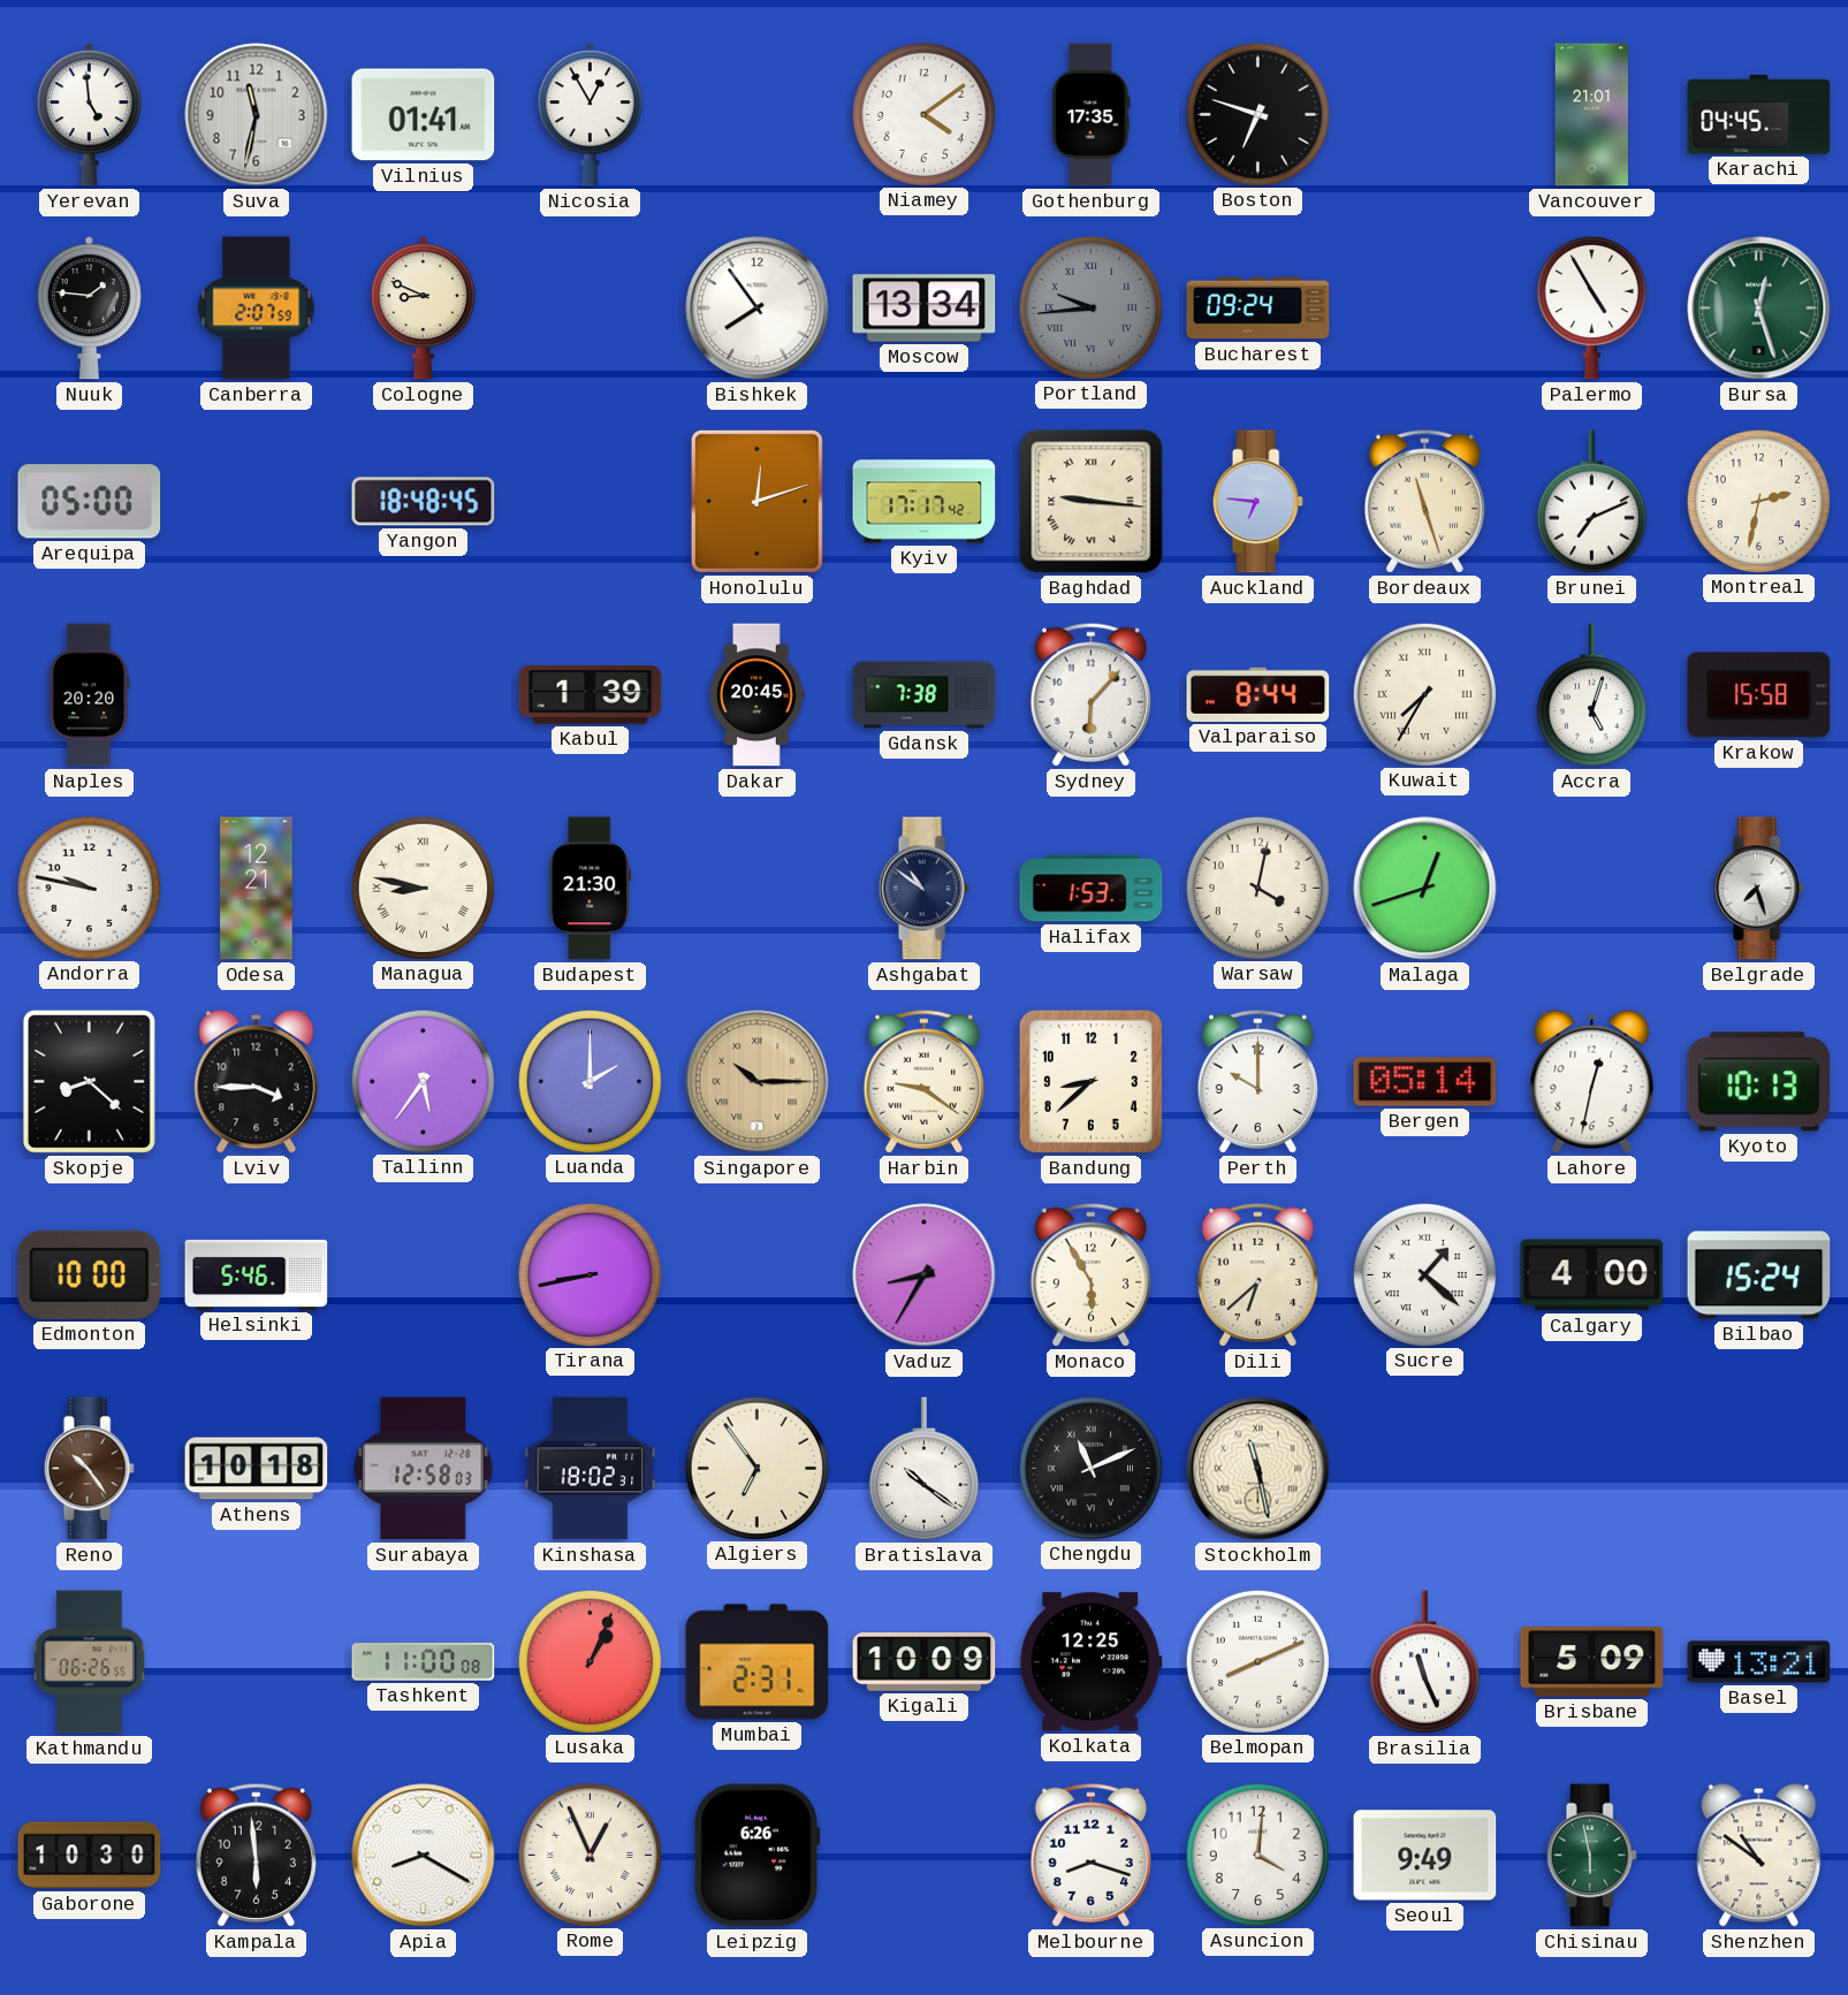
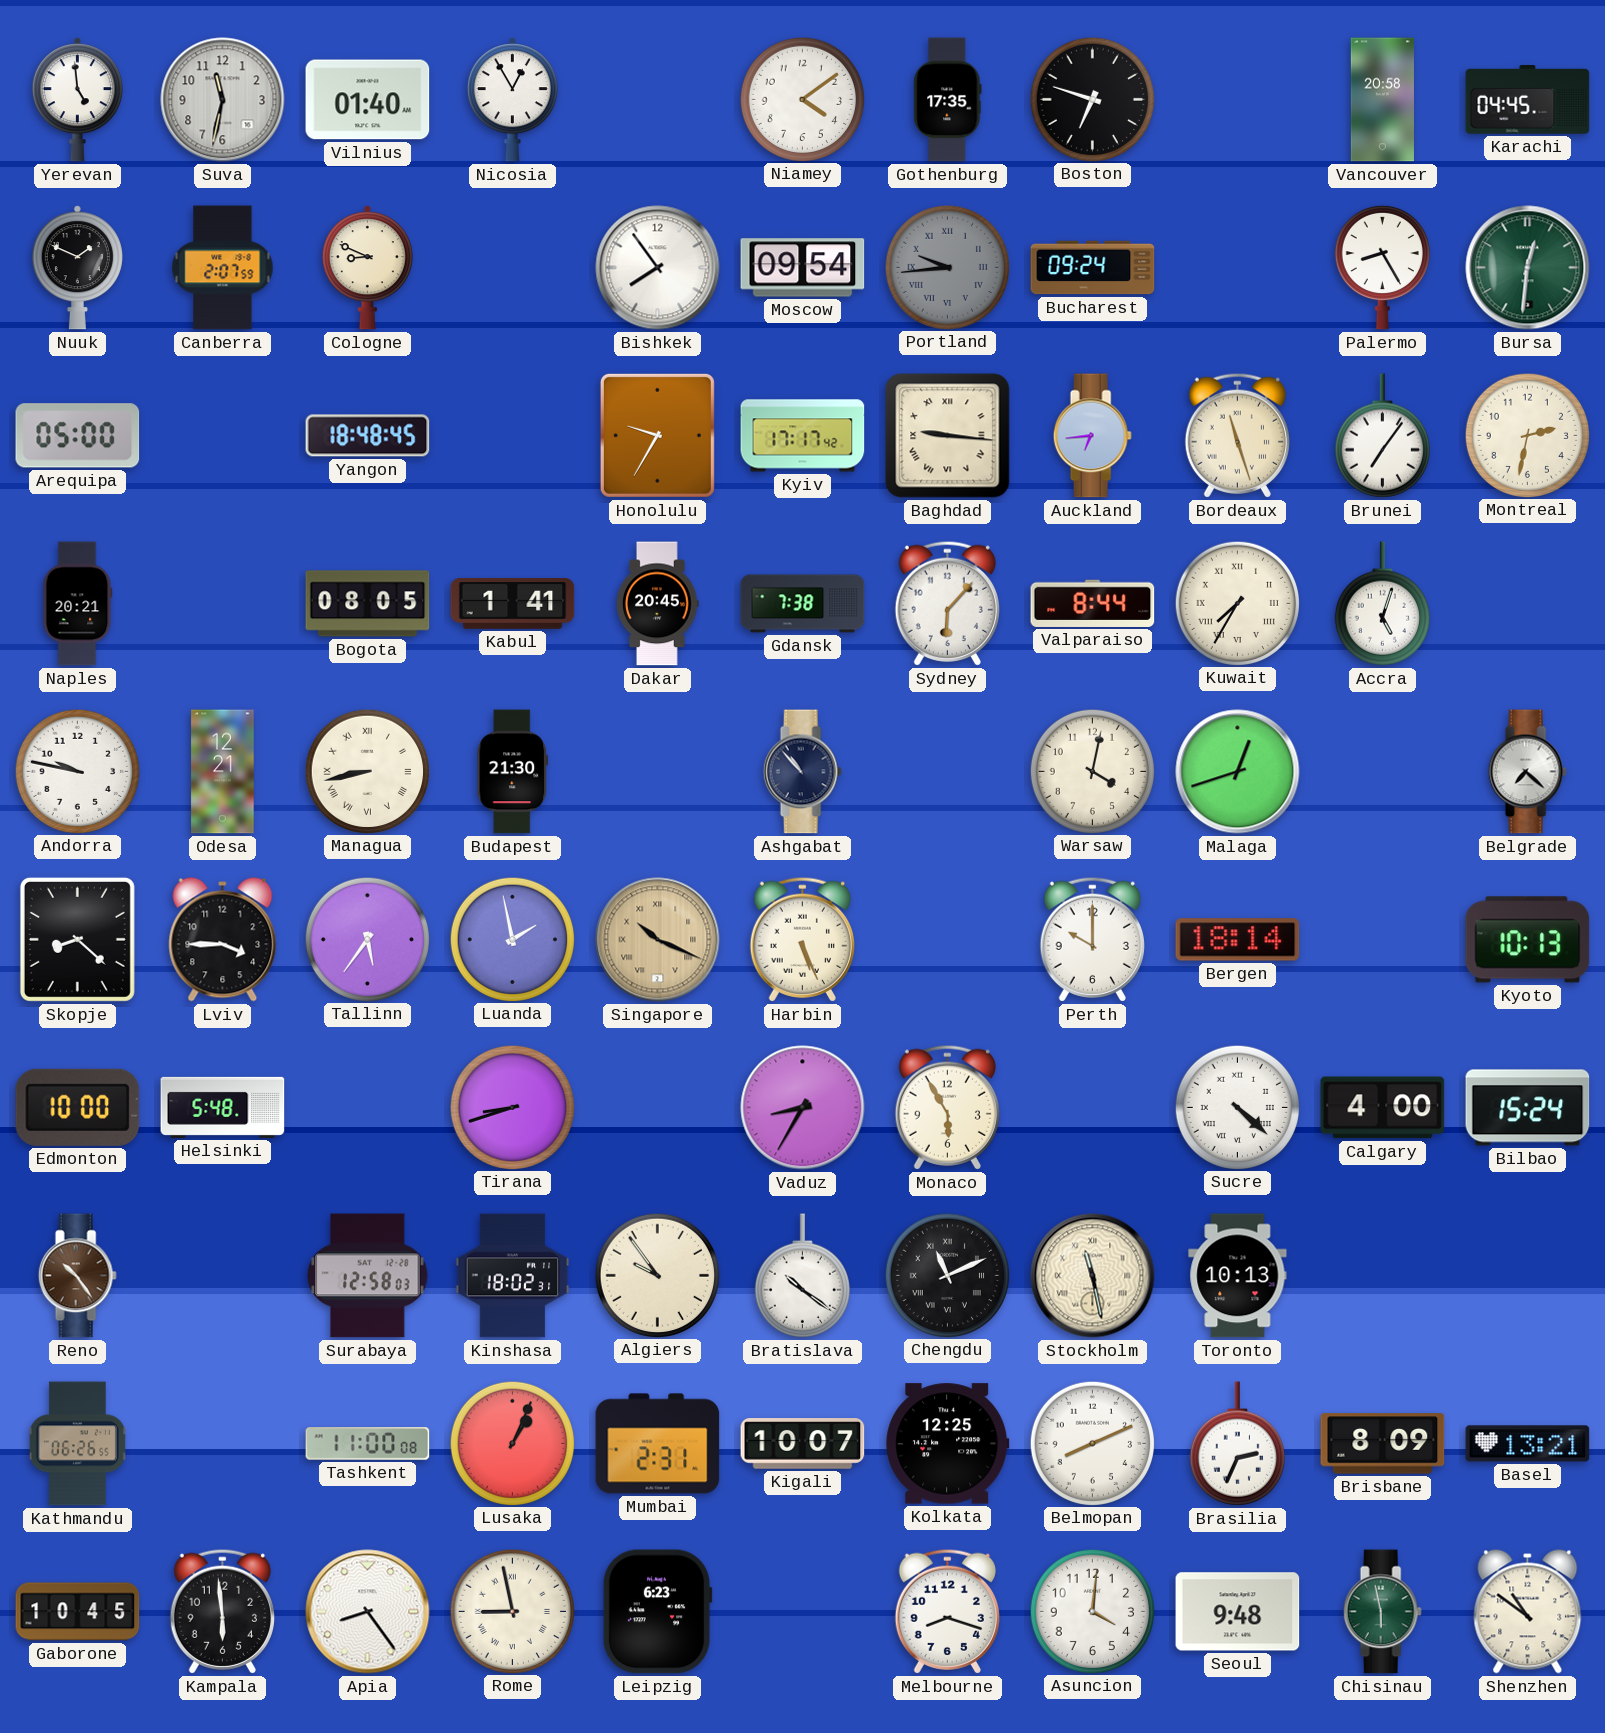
Vilnius: 01:41 -> 01:40 (368, 100)
Vancouver: 21:01 -> 20:58 (1382, 100)
Nuuk: 1:46 -> 1:49 (77, 268)
Moscow: 13:34 -> 09:54 (803, 268)
Palermo: 4:55 -> 8:25 (1382, 267)
Bursa: 12:27 -> 12:31 (1528, 268)
Honolulu: 12:12 -> 9:35 (657, 435)
Auckland: 6:46 -> 6:44 (1092, 436)
Brunei: 7:11 -> 7:06 (1382, 436)
Naples: 20:20 -> 20:21 (78, 604)
Bogota: none -> 08:05 (368, 604)
Kabul: 1:39 -> 1:41 (513, 604)
Krakow: 15:58 -> none (1759, 695)
Managua: 8:47 -> 8:43 (367, 771)
Ashgabat: 10:51 -> 10:53 (802, 772)
Halifax: 1:53 -> none (1092, 889)
Belgrade: 7:27 -> 7:22 (1527, 772)
Luanda: 2:00 -> 1:58 (512, 939)
Singapore: 10:15 -> 10:19 (658, 940)
Harbin: 9:21 -> 5:26 (802, 939)
Bandung: 8:38 -> none (1090, 1081)
Bergen: 05:14 -> 18:14 (1238, 940)
Lahore: 12:32 -> none (1592, 1082)
Helsinki: 5:46 -> 5:48 (223, 1107)
Tirana: 8:43 -> 8:42 (512, 1107)
Dili: 6:38 -> none (1257, 1274)
Sucre: 1:22 -> 4:22 (1237, 1107)
Athens: 10:18 -> none (257, 1469)
Algiers: 6:54 -> 9:54 (657, 1275)
Toronto: none -> 10:13 (1238, 1276)
Kigali: 10:09 -> 10:07 (803, 1444)
Brasilia: 11:26 -> 2:34 (1237, 1444)
Brisbane: 5:09 -> 8:09 (1383, 1444)
Gaborone: 10:30 -> 10:45 (78, 1612)
Apia: 8:20 -> 8:24 (368, 1612)
Rome: 12:56 -> 8:58 (512, 1611)
Leipzig: 6:26 -> 6:23 (657, 1612)
Seoul: 9:49 -> 9:48 (1238, 1612)
